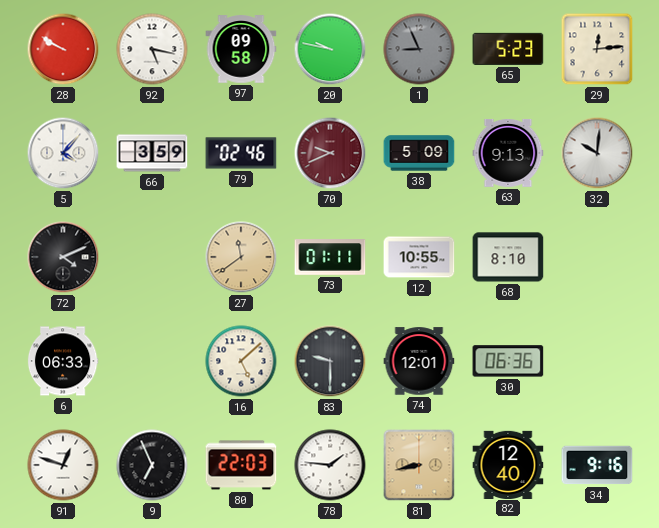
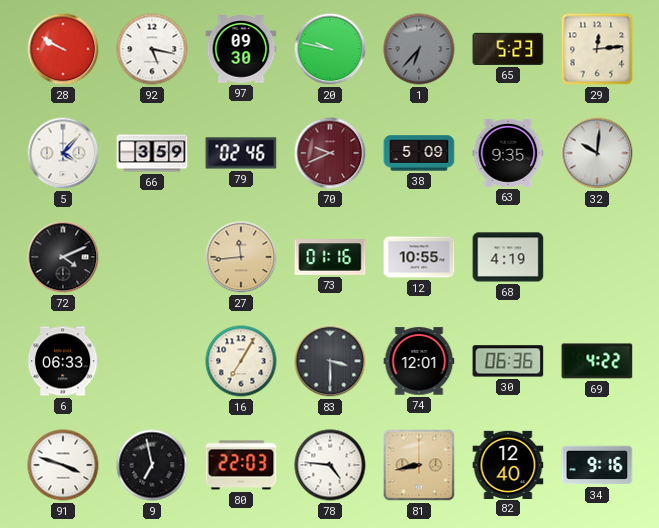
97: 09:58 -> 09:30 (241, 49)
1: 8:56 -> 6:37 (419, 49)
63: 9:13 -> 9:35 (508, 154)
27: 11:39 -> 11:44 (241, 257)
73: 01:11 -> 01:16 (330, 257)
68: 8:10 -> 4:19 (508, 257)
16: 5:08 -> 7:05 (241, 361)
83: 9:30 -> 3:30 (330, 361)
69: none -> 4:22 (597, 361)
91: 12:48 -> 3:48 (63, 465)
9: 6:56 -> 6:58 (152, 465)
78: 1:46 -> 4:46 (330, 465)
